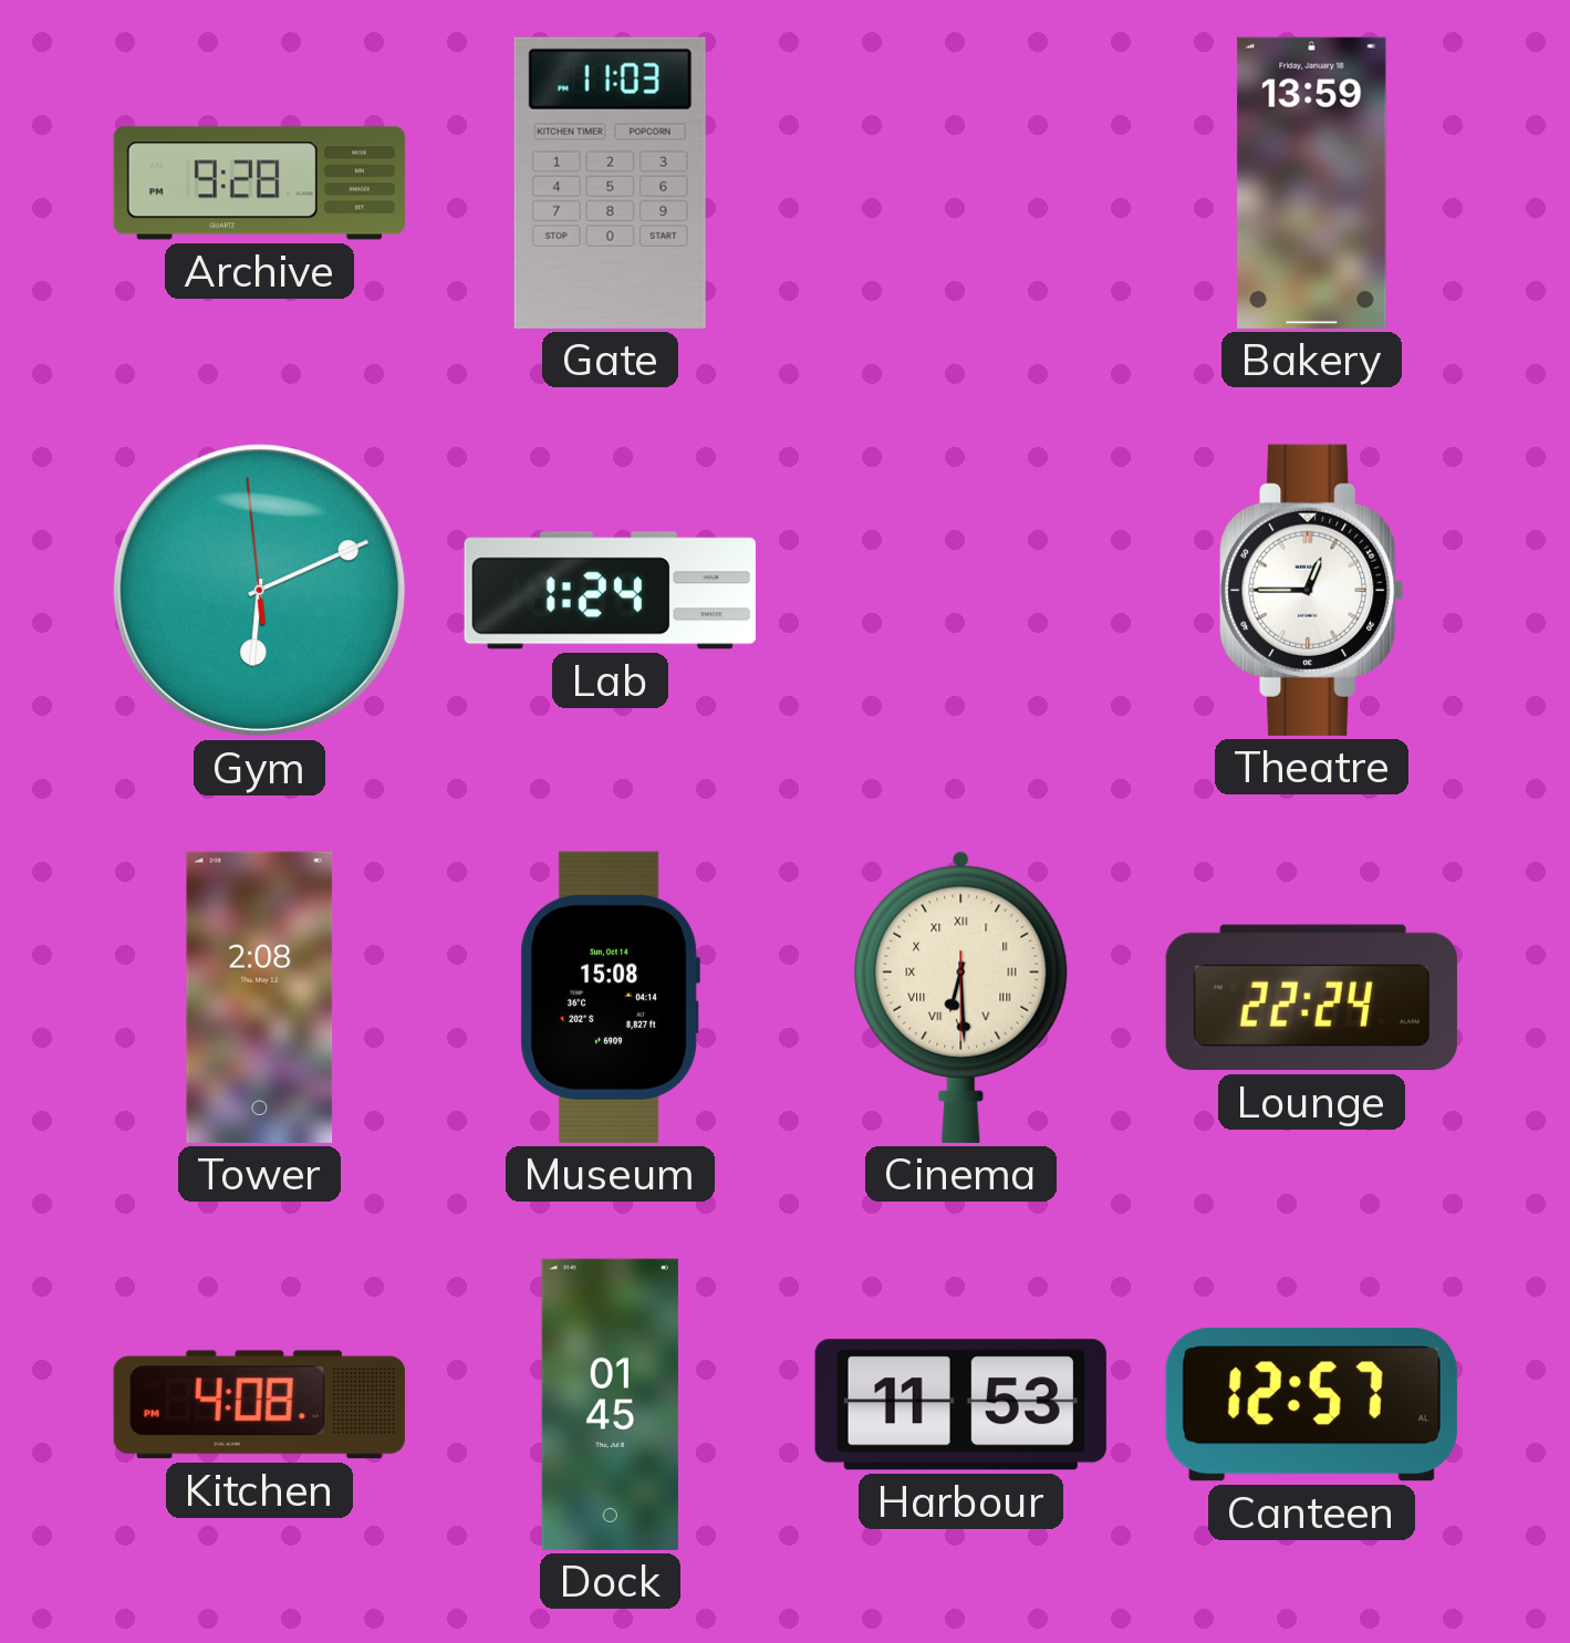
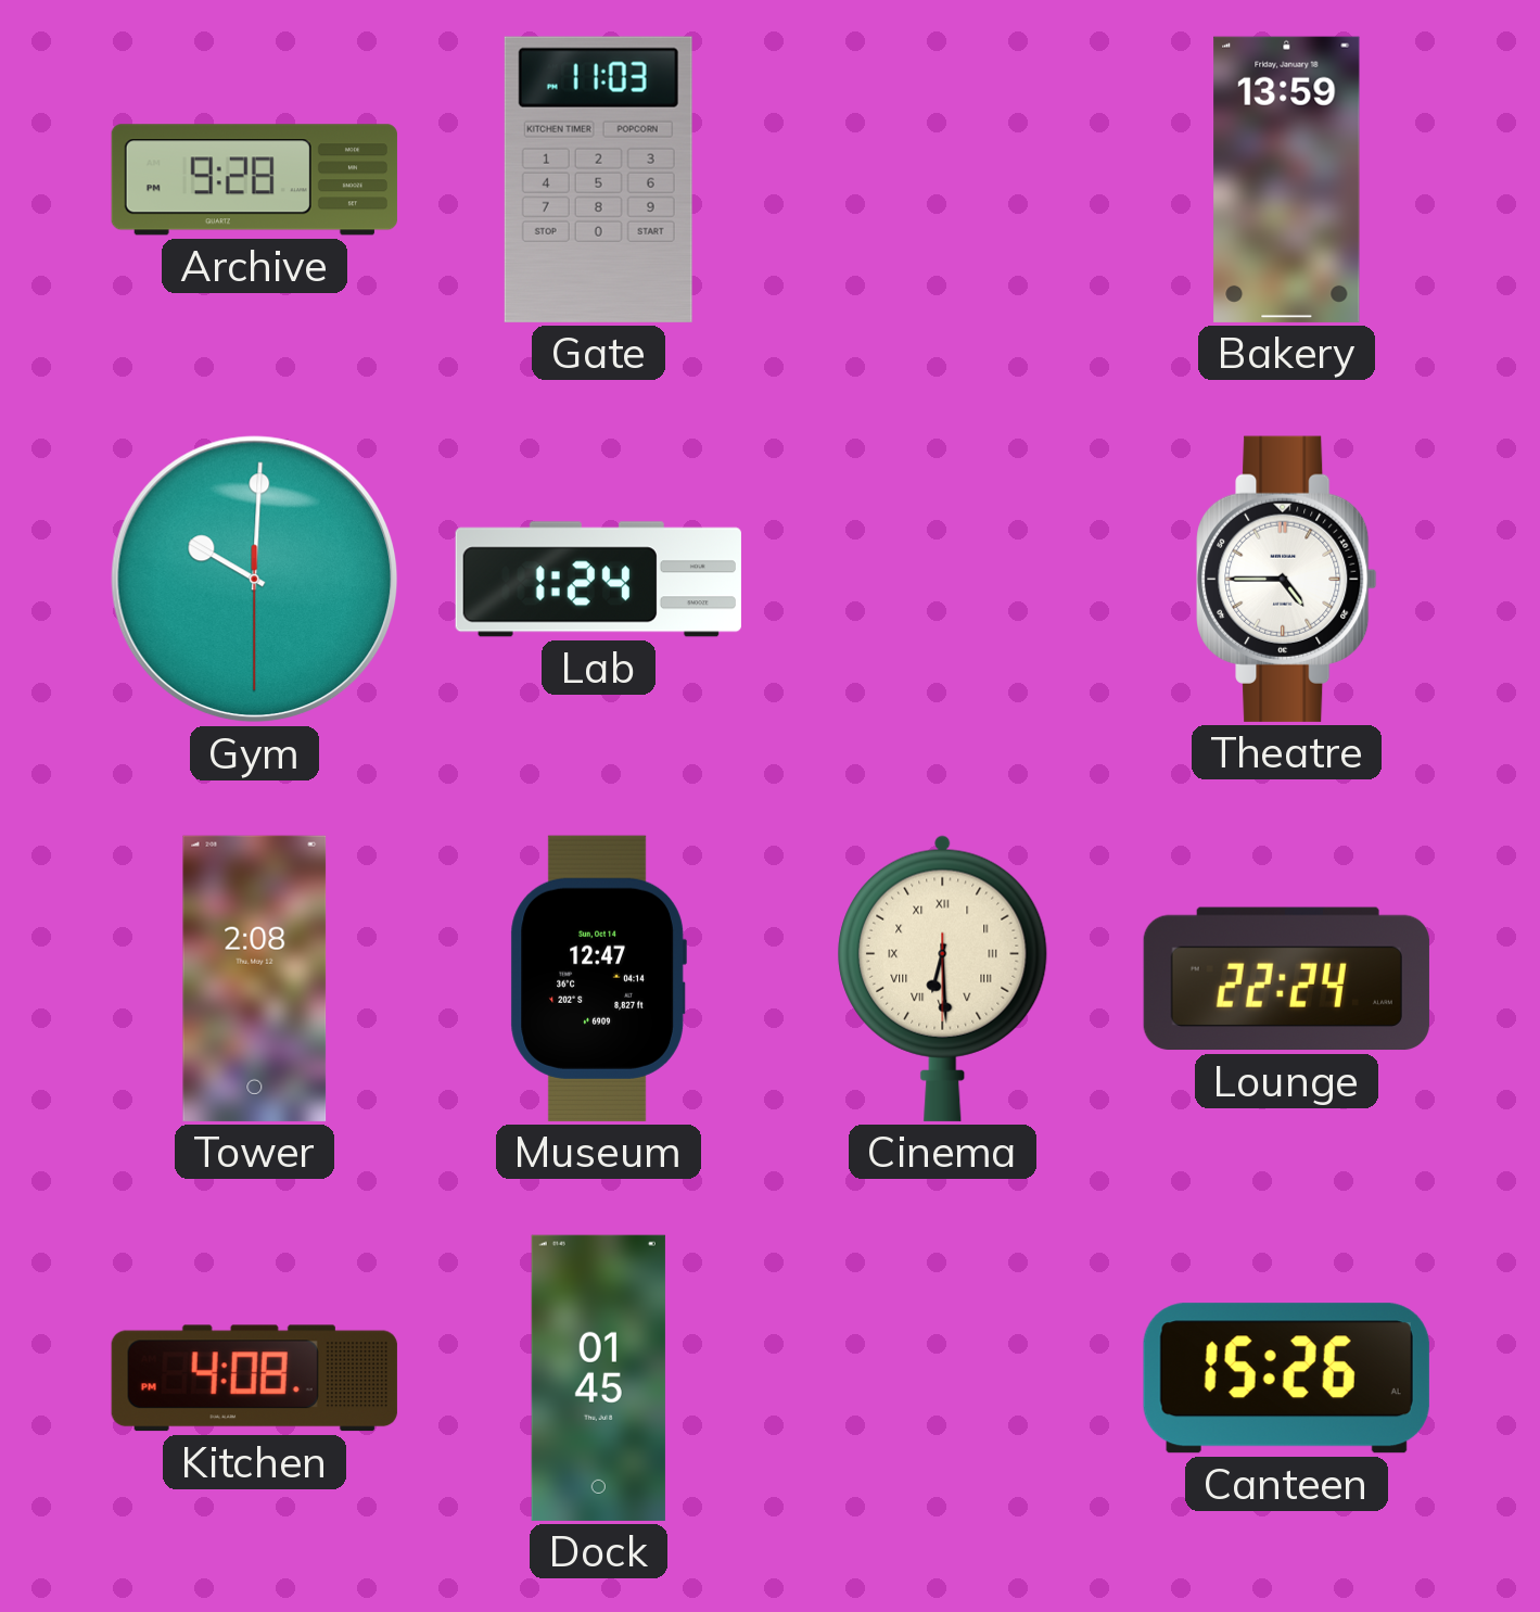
Gym: 6:10 -> 10:00 (255, 580)
Theatre: 12:45 -> 4:45 (1287, 579)
Museum: 15:08 -> 12:47 (598, 978)
Harbour: 11:53 -> none (960, 1405)
Canteen: 12:57 -> 15:26 (1286, 1379)
